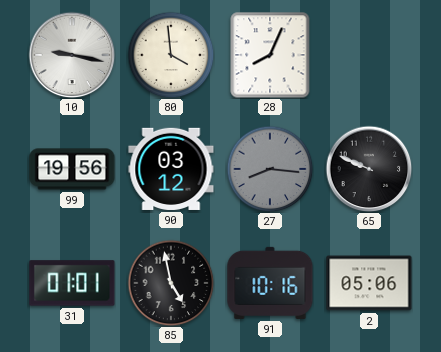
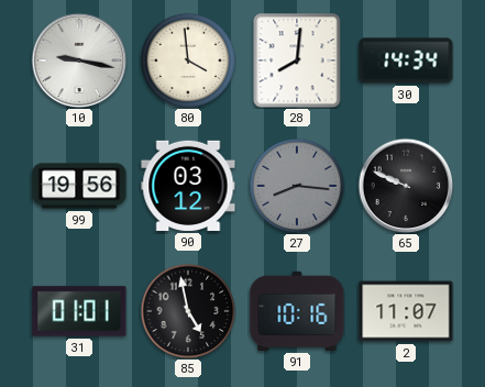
28: 8:04 -> 8:01 (297, 60)
30: none -> 14:34 (406, 60)
2: 05:06 -> 11:07 (406, 311)
